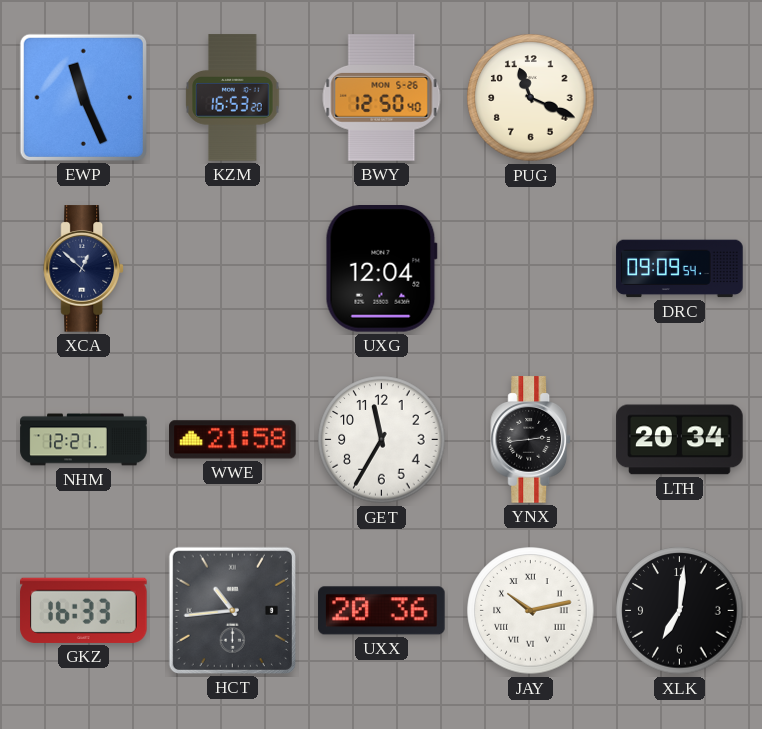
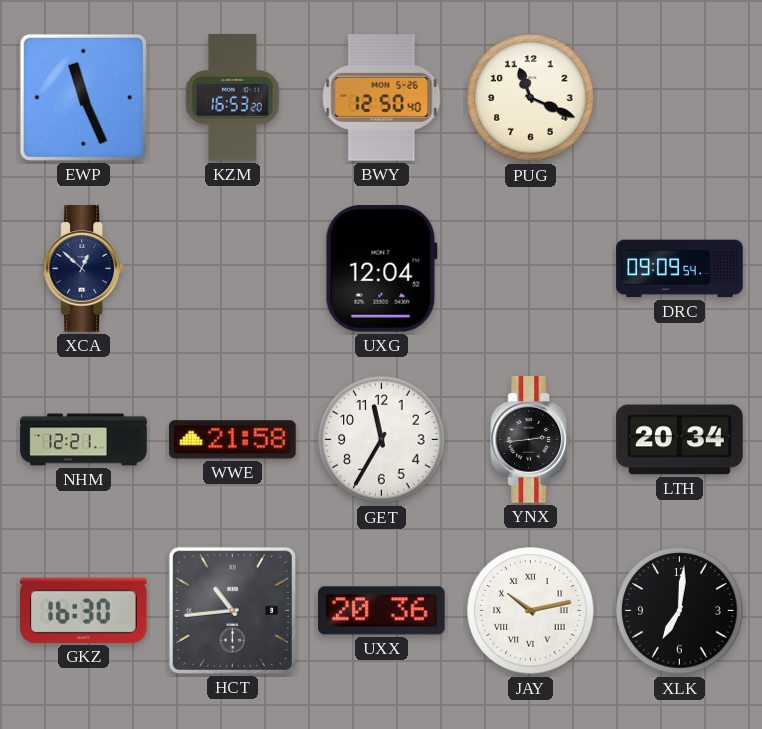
GKZ: 16:33 -> 16:30 (84, 610)
